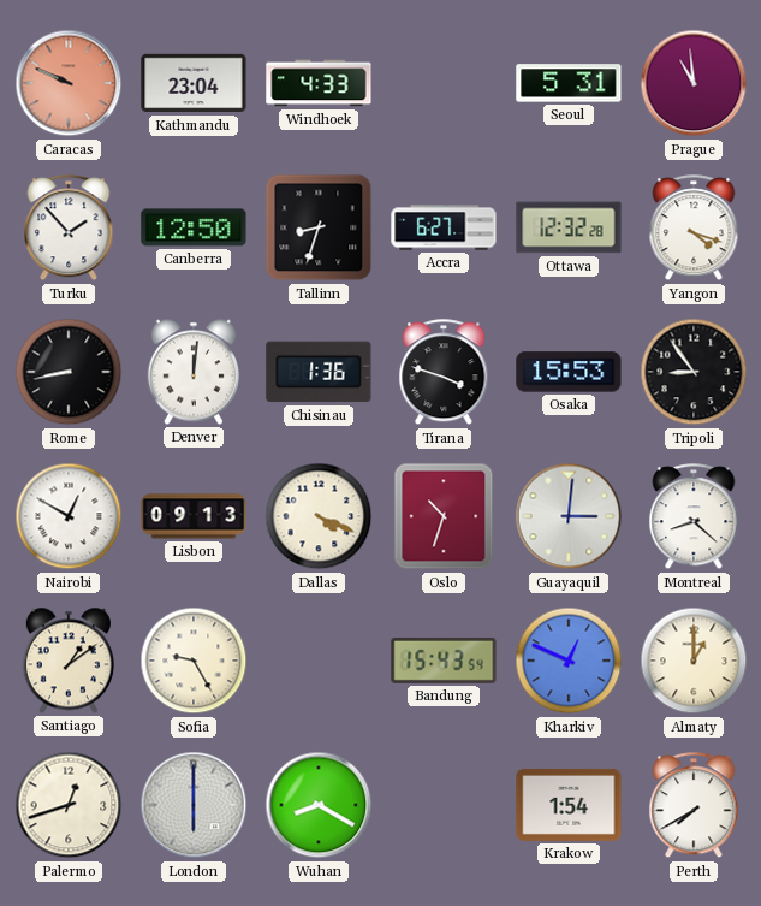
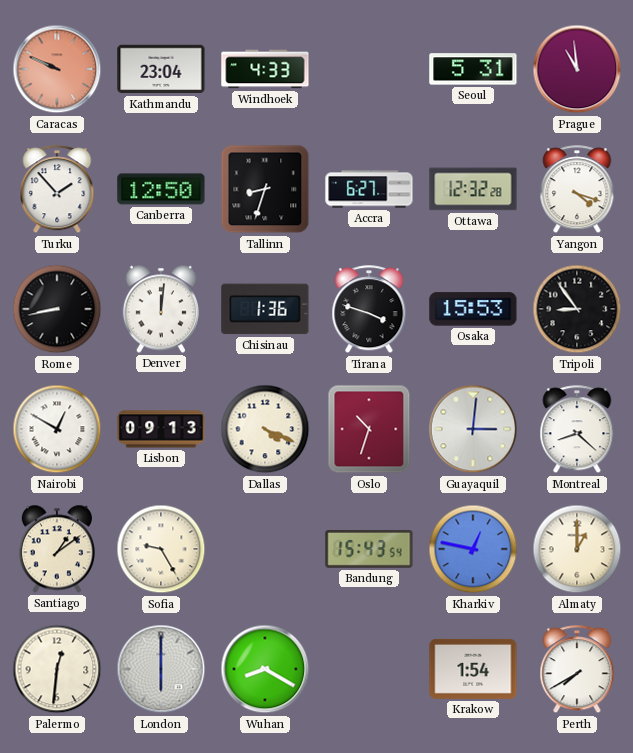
Kharkiv: 12:49 -> 12:47 (473, 549)
Palermo: 12:42 -> 12:31 (57, 669)
